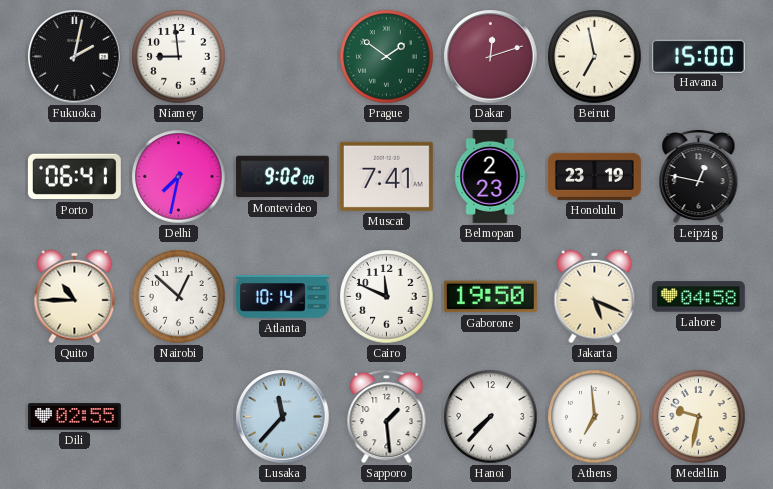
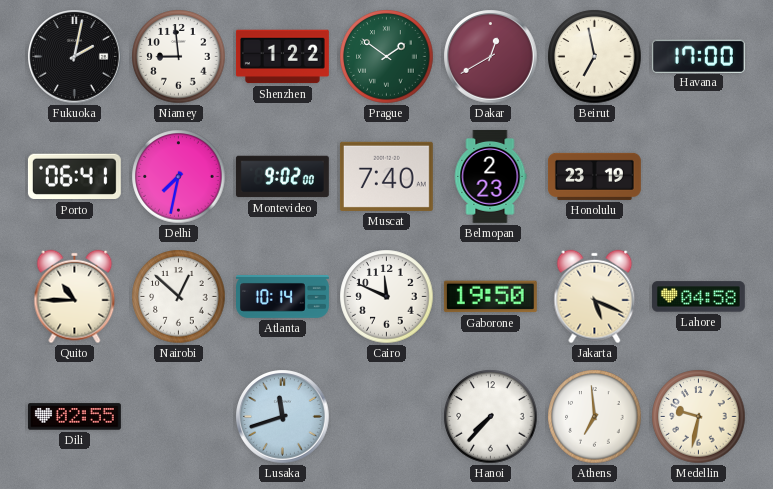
Shenzhen: none -> 1:22 (282, 57)
Dakar: 12:12 -> 12:40 (491, 57)
Havana: 15:00 -> 17:00 (698, 56)
Muscat: 7:41 -> 7:40 (386, 176)
Leipzig: 12:47 -> none (699, 176)
Lusaka: 11:37 -> 11:42 (283, 417)
Sapporo: 1:29 -> none (387, 416)
